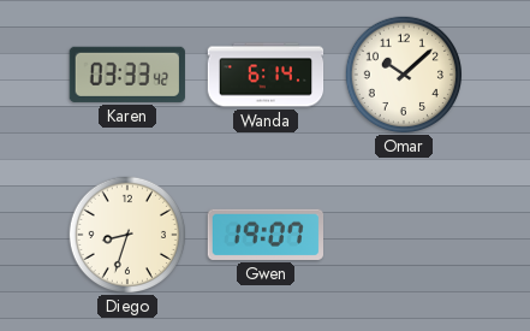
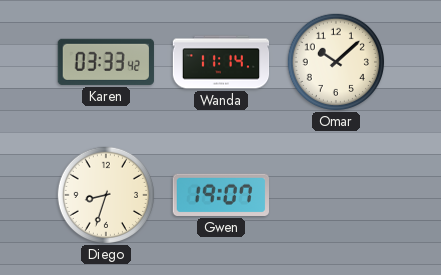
Wanda: 6:14 -> 11:14 (221, 62)
